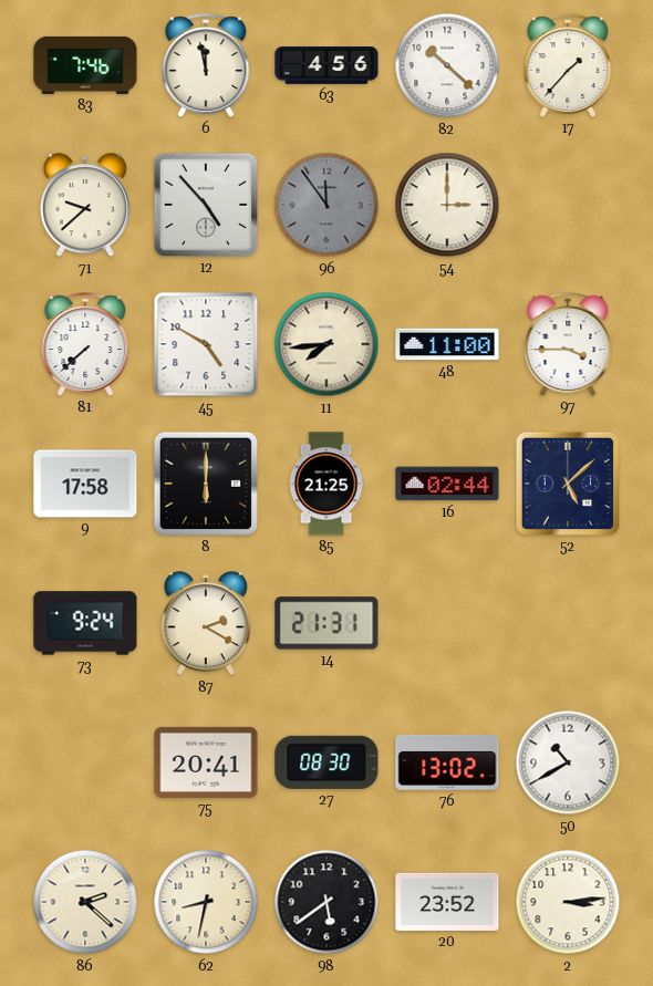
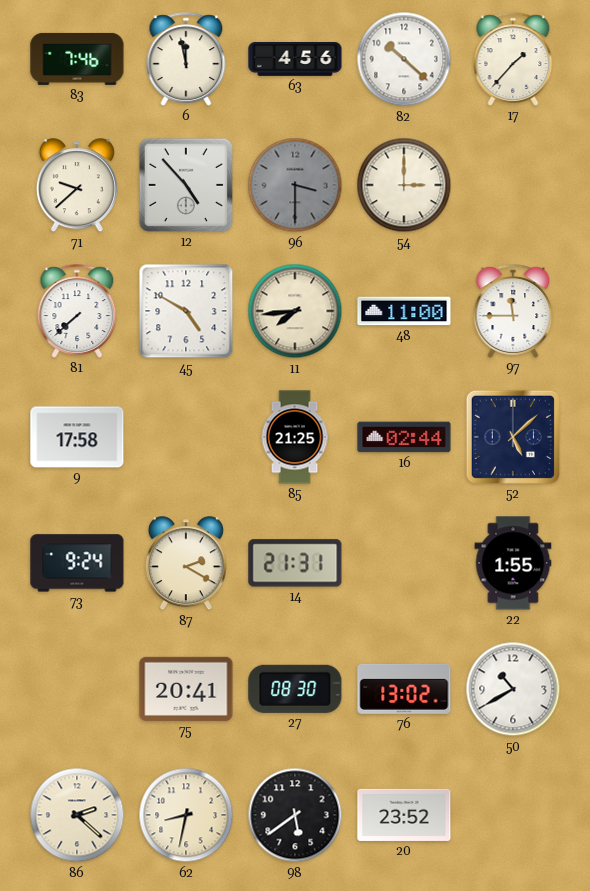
96: 11:54 -> 3:30 (295, 185)
97: 3:45 -> 11:45 (513, 311)
8: 6:00 -> none (206, 484)
22: none -> 1:55 (513, 563)
2: 3:14 -> none (568, 902)
